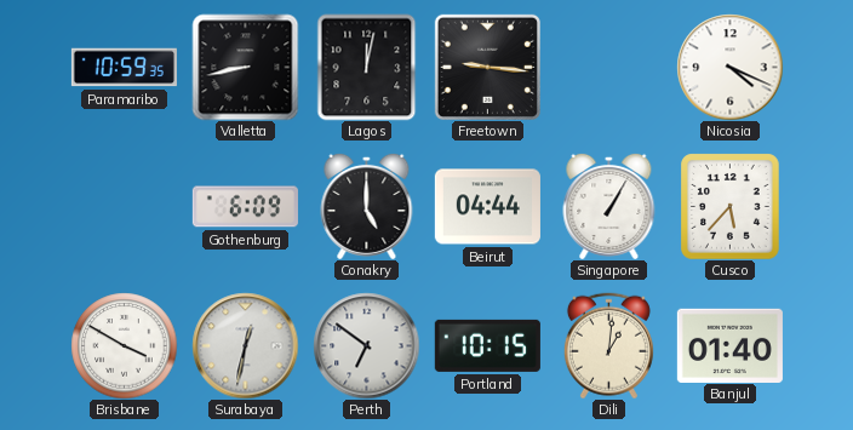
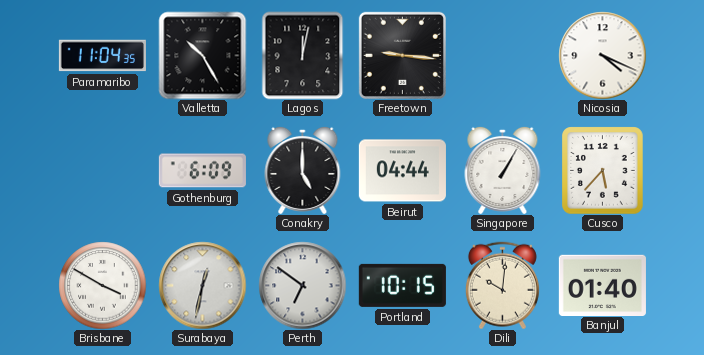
Paramaribo: 10:59 -> 11:04 (102, 56)
Valletta: 8:43 -> 10:25 (202, 55)
Dili: 1:01 -> 10:01 (502, 285)
